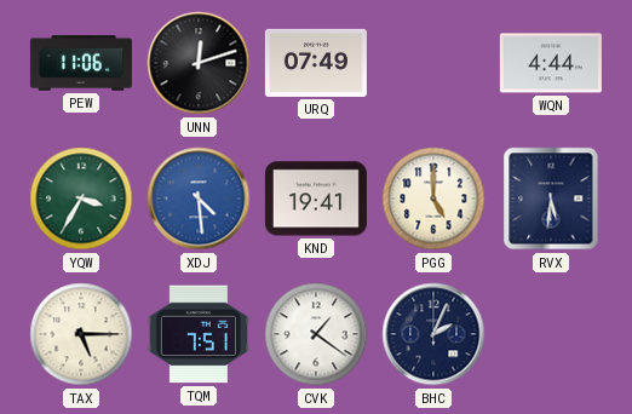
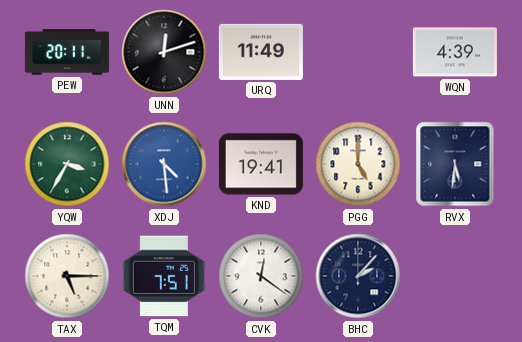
PEW: 11:06 -> 20:11 (67, 52)
URQ: 07:49 -> 11:49 (261, 52)
WQN: 4:44 -> 4:39 (455, 52)
CVK: 1:21 -> 12:21 (261, 276)
BHC: 2:04 -> 2:07 (358, 276)
